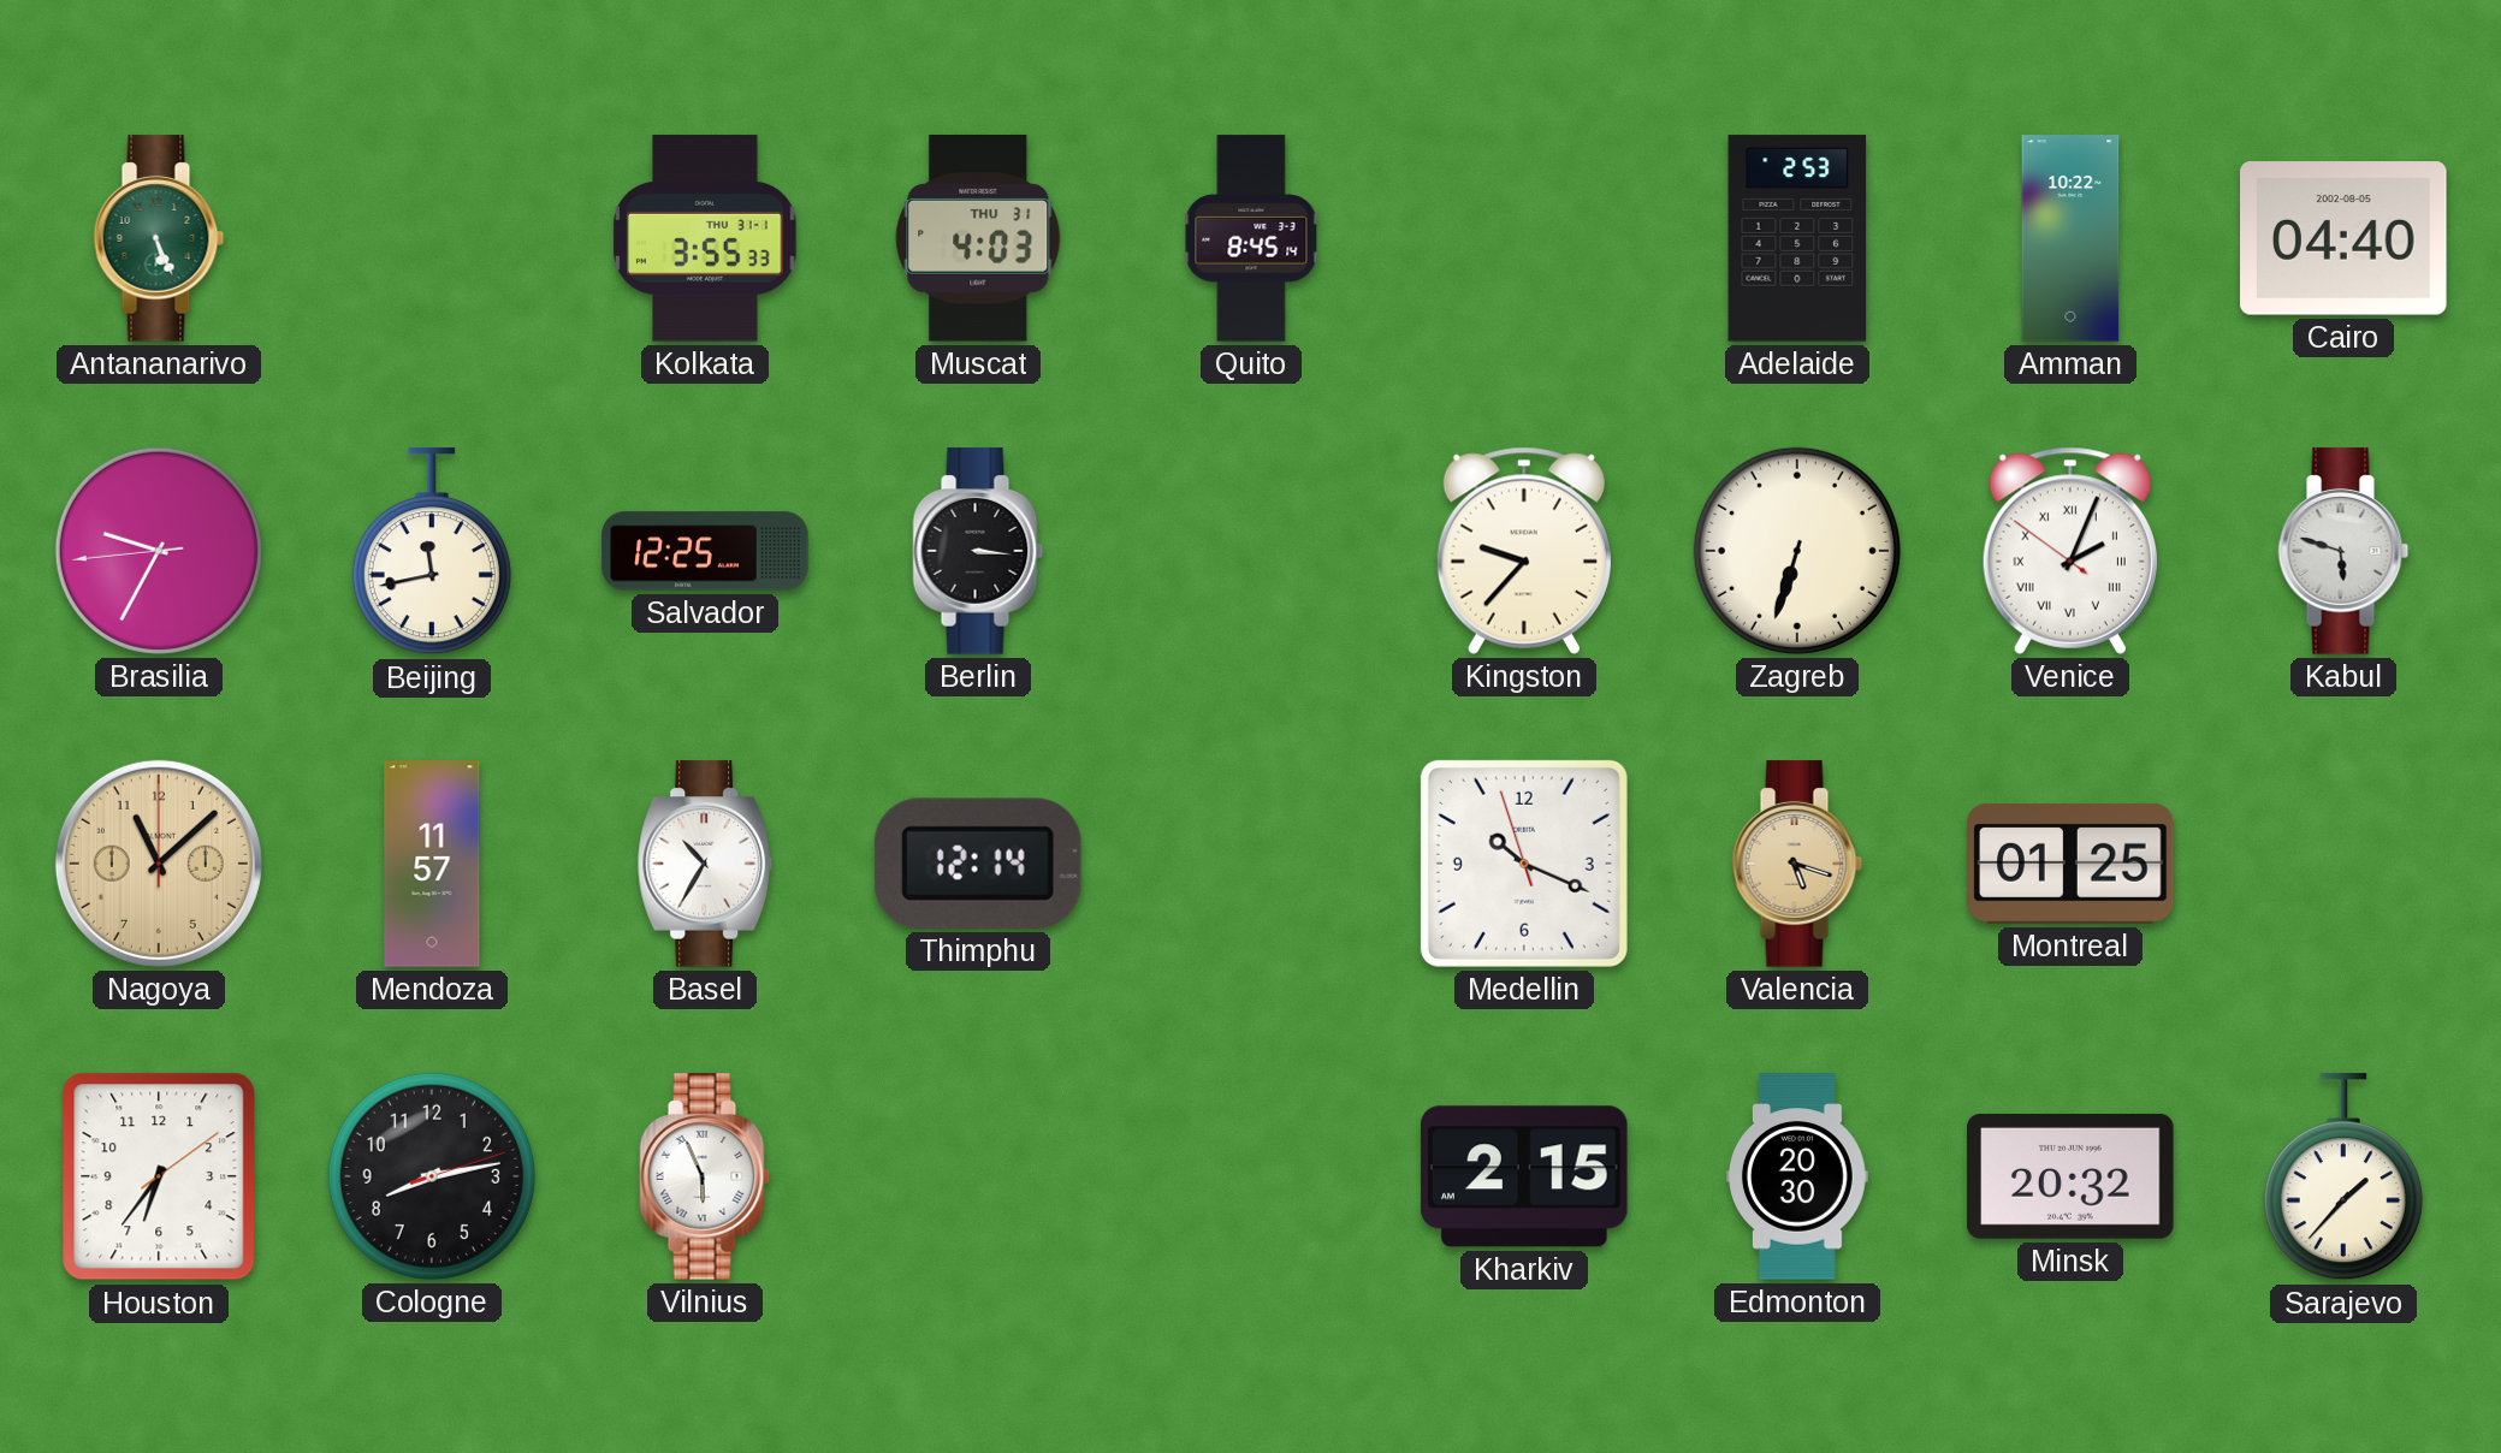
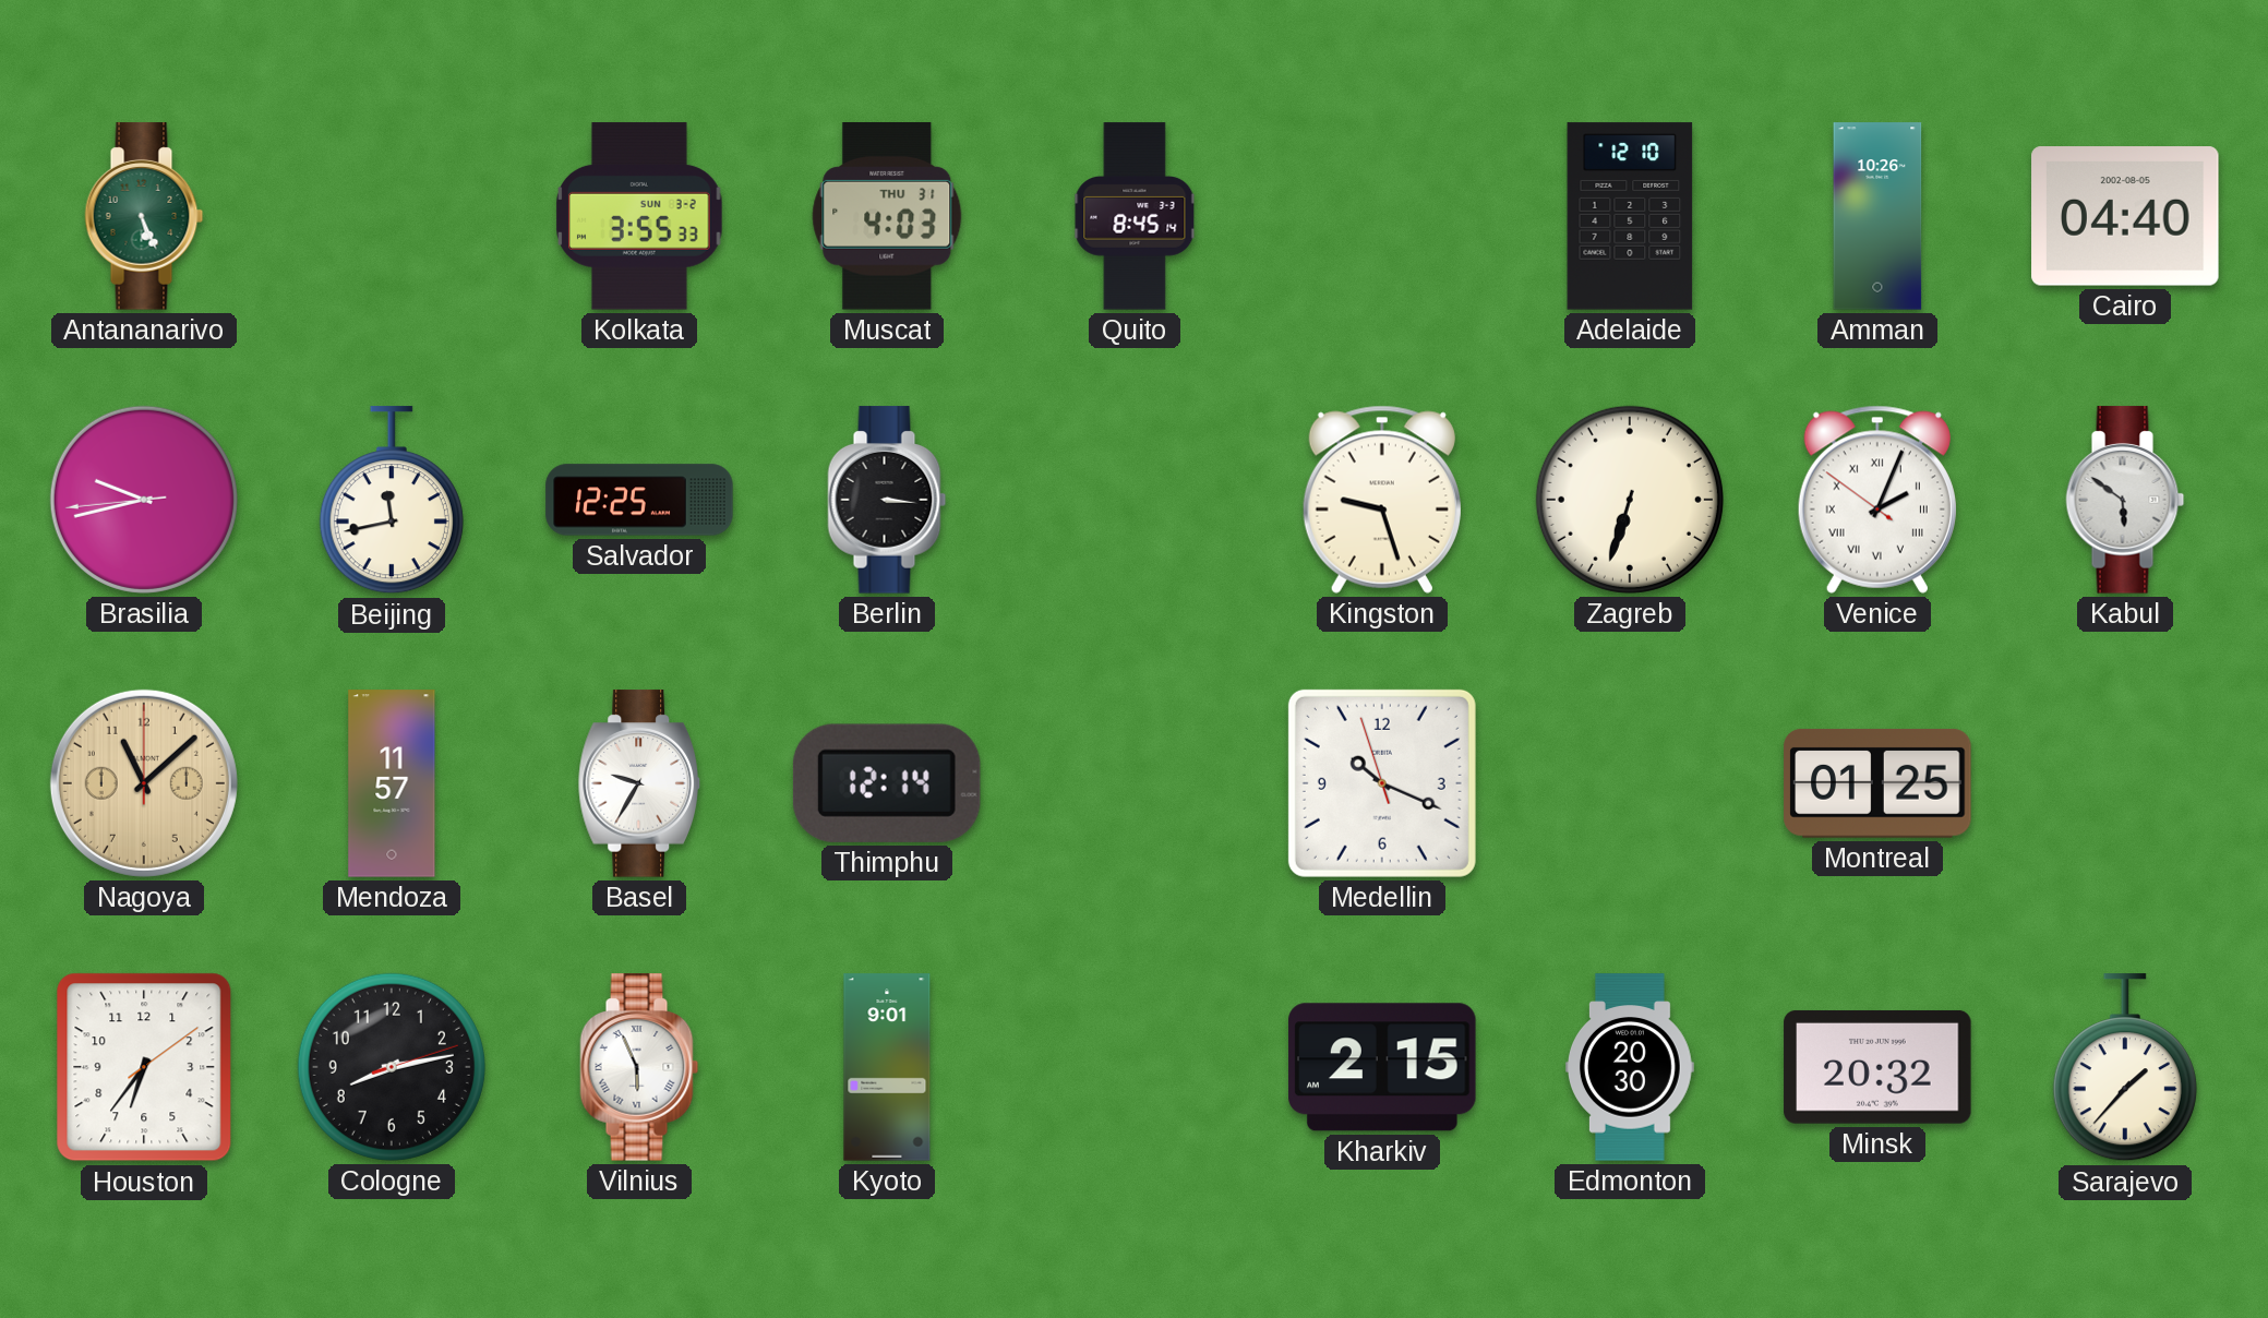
Kolkata date: THU 31-1 -> SUN 3-2 (639, 216)
Adelaide: 2:53 -> 12:10 (1630, 216)
Amman: 10:22 -> 10:26 (1877, 216)
Brasilia: 9:34 -> 9:42 (144, 500)
Kingston: 9:37 -> 9:27 (1382, 500)
Kabul: 5:48 -> 5:51 (2125, 500)
Basel: 10:35 -> 9:35 (638, 783)
Valencia: 5:18 -> none (1797, 864)
Kyoto: none -> 9:01 (887, 1067)
